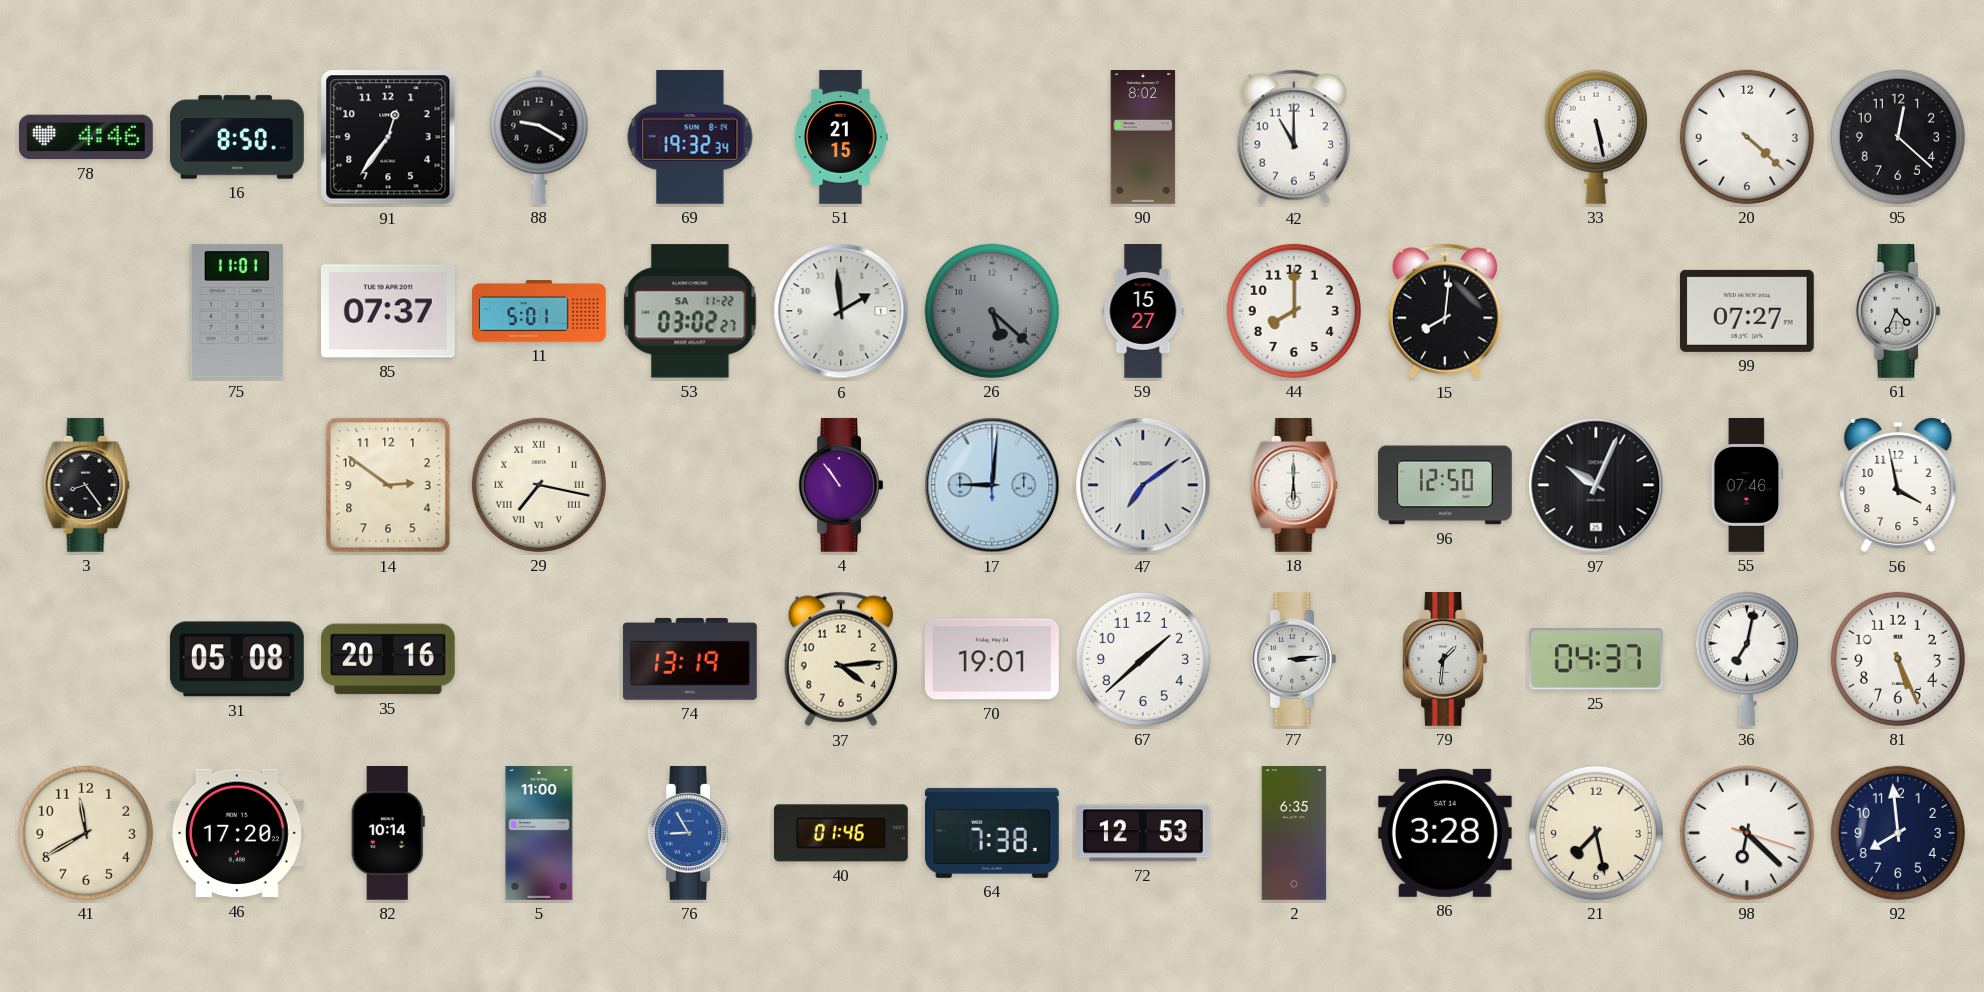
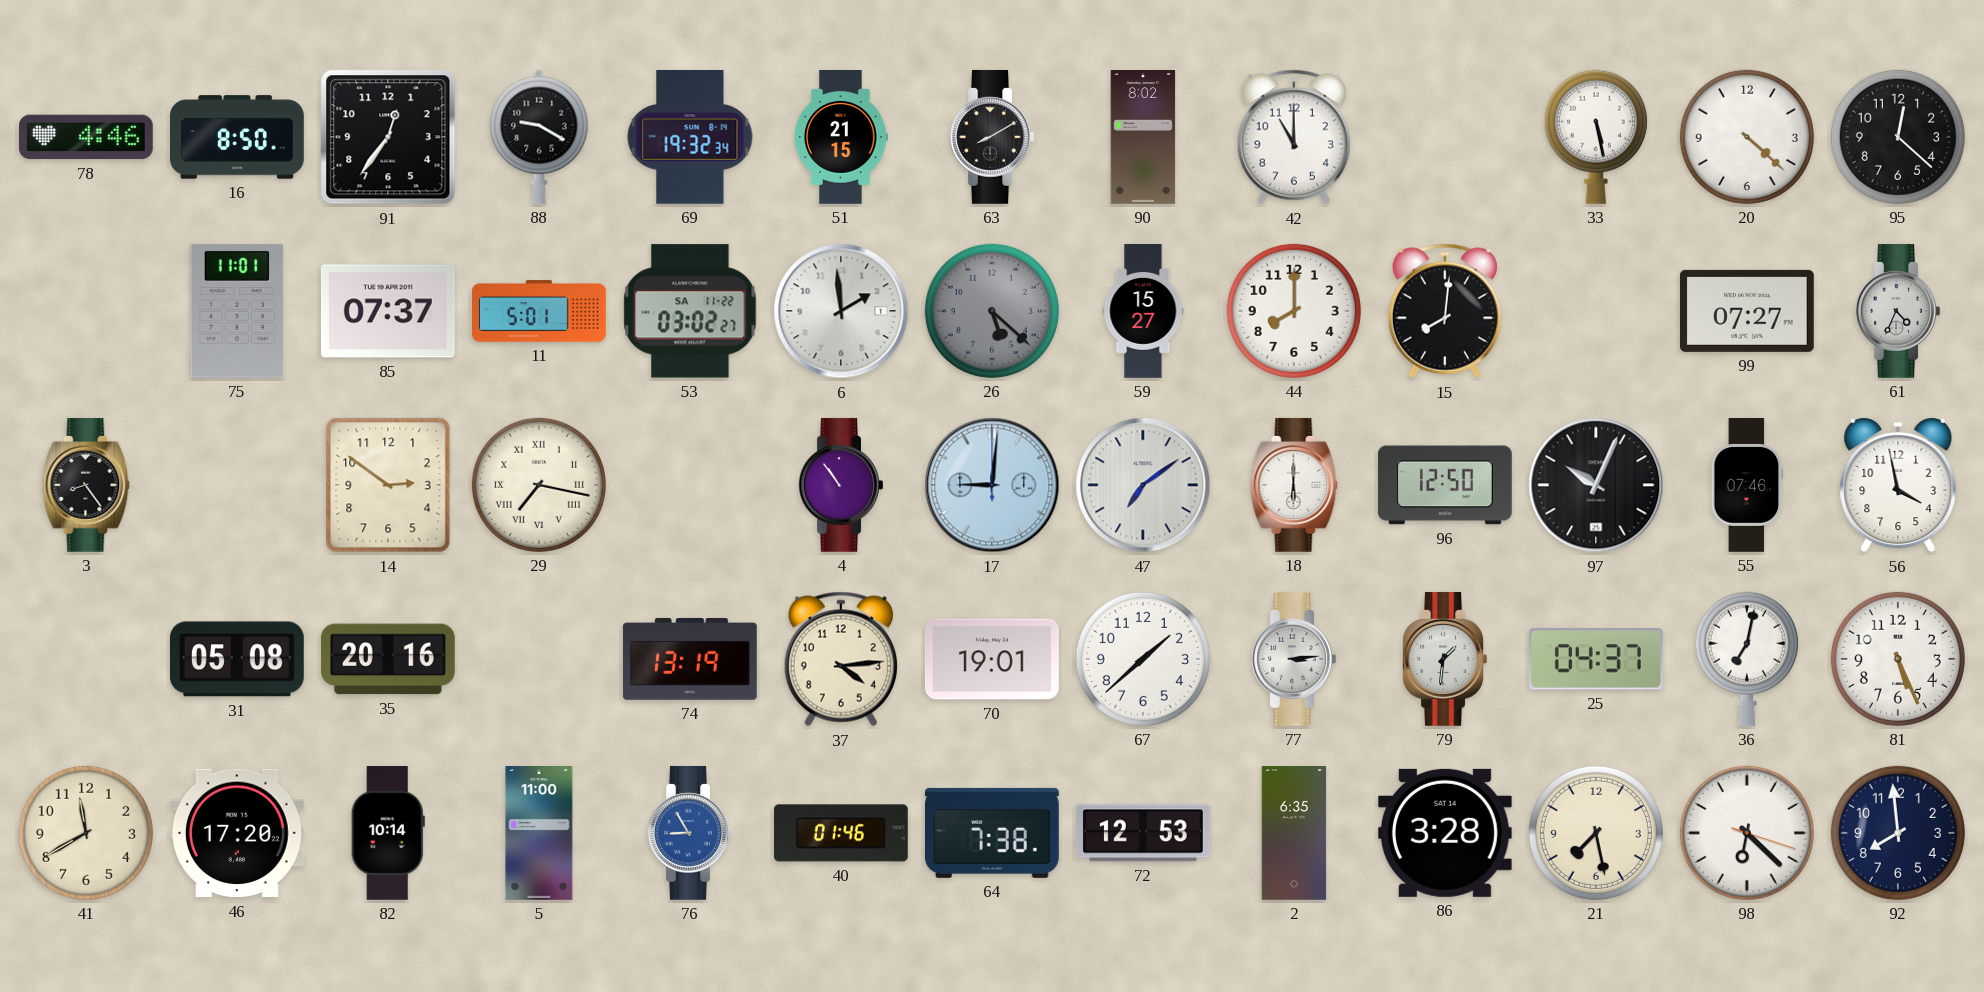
63: none -> 8:10 (992, 137)
